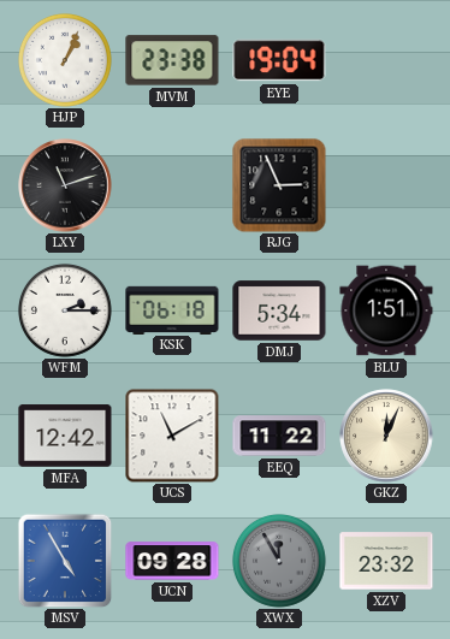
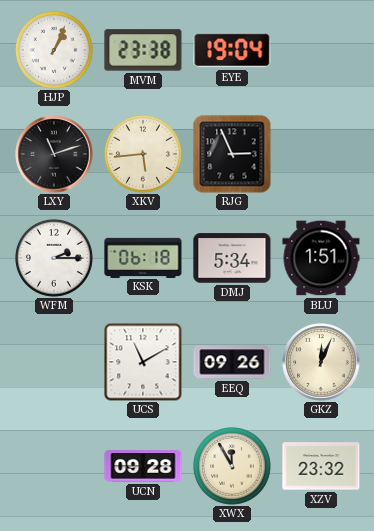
XKV: none -> 5:44 (143, 154)
MFA: 12:42 -> none (65, 436)
EEQ: 11:22 -> 09:26 (232, 362)
MSV: 4:55 -> none (65, 561)
XWX dial: grey -> cream (232, 466)
